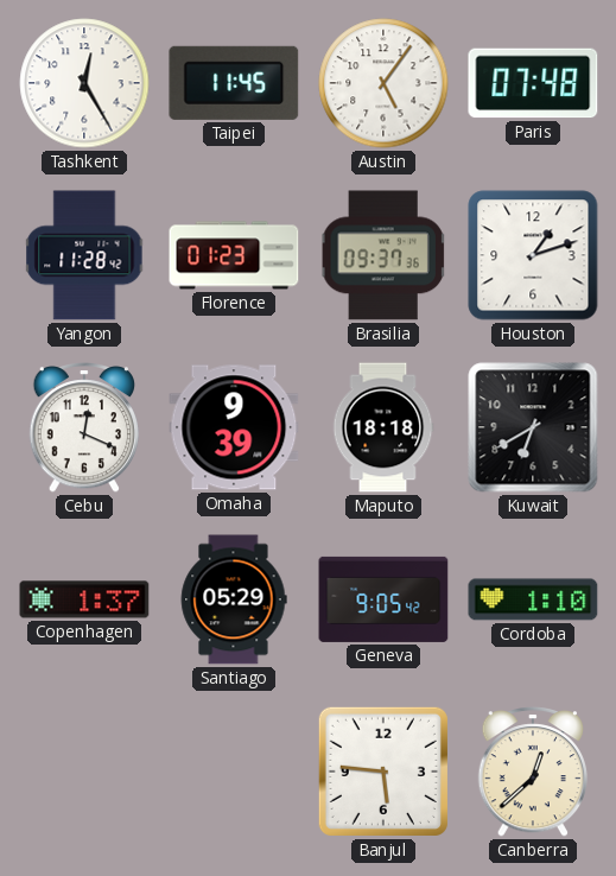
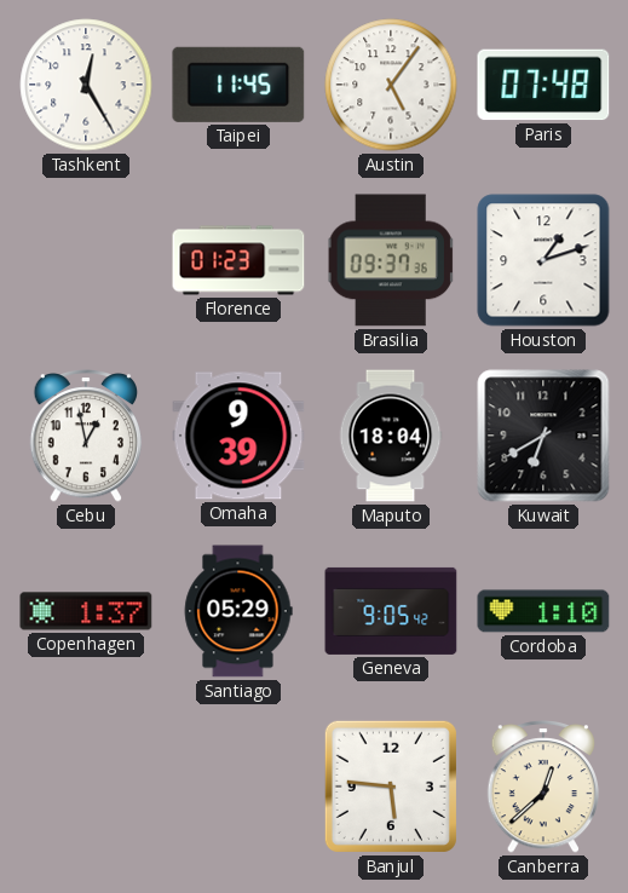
Yangon: 11:28 -> none (84, 255)
Cebu: 12:19 -> 12:58 (86, 436)
Maputo: 18:18 -> 18:04 (391, 436)
